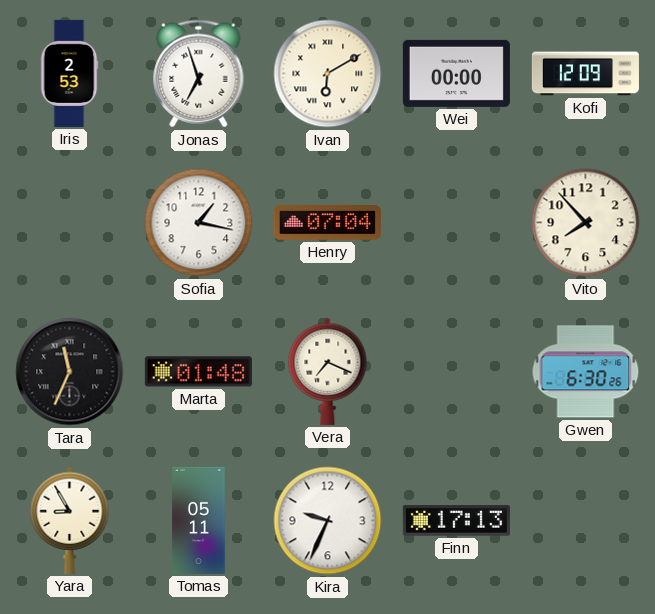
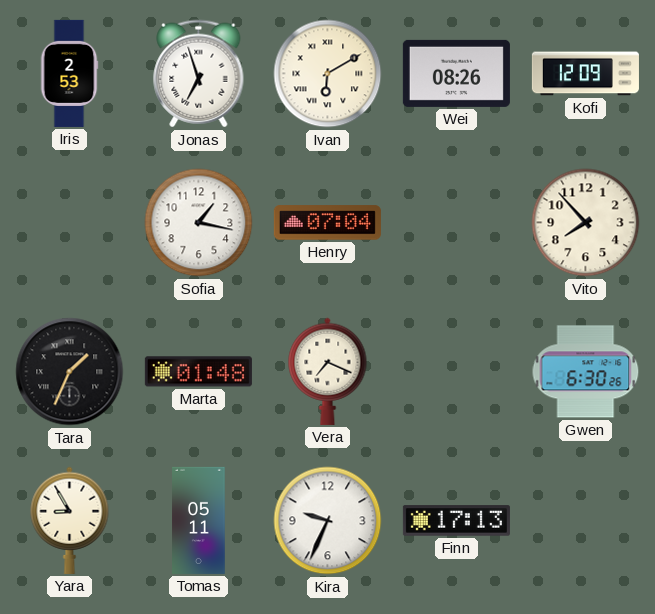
Wei: 00:00 -> 08:26 (456, 73)
Tara: 11:34 -> 1:34 (70, 372)
